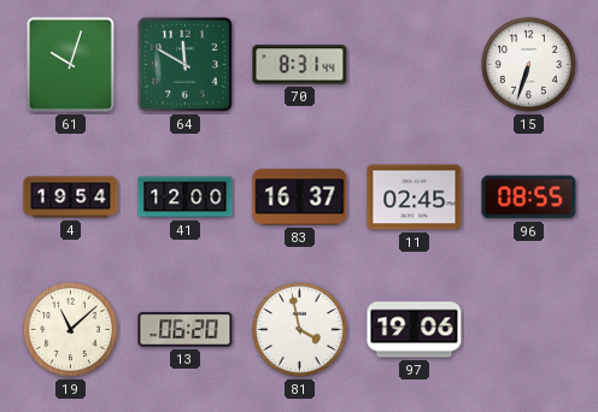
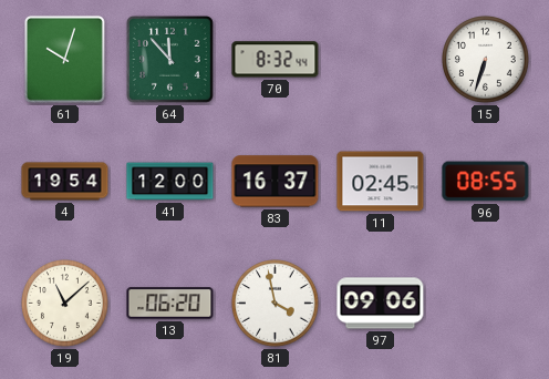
64: 11:50 -> 11:53 (170, 60)
70: 8:31 -> 8:32 (276, 60)
97: 19:06 -> 09:06 (381, 304)
